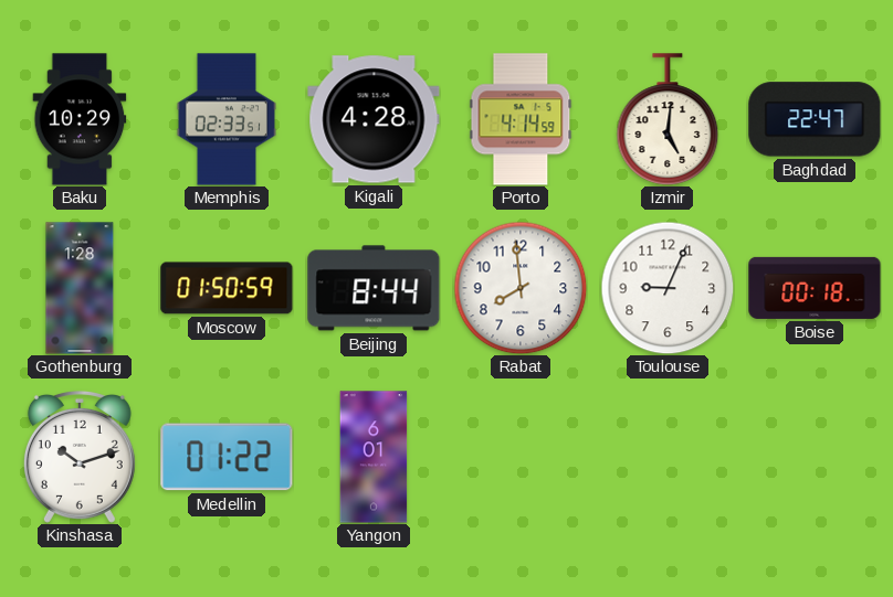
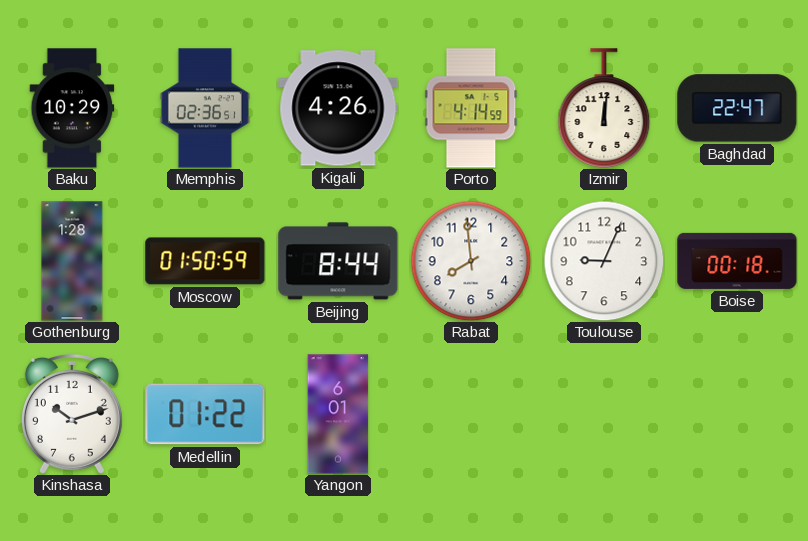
Memphis: 02:33 -> 02:36 (205, 108)
Kigali: 4:28 -> 4:26 (338, 108)
Izmir: 5:01 -> 12:01 (604, 108)
